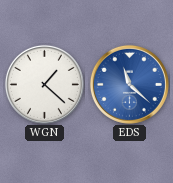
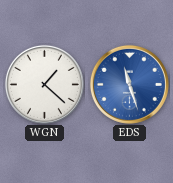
EDS: 11:22 -> 11:27 (129, 84)
